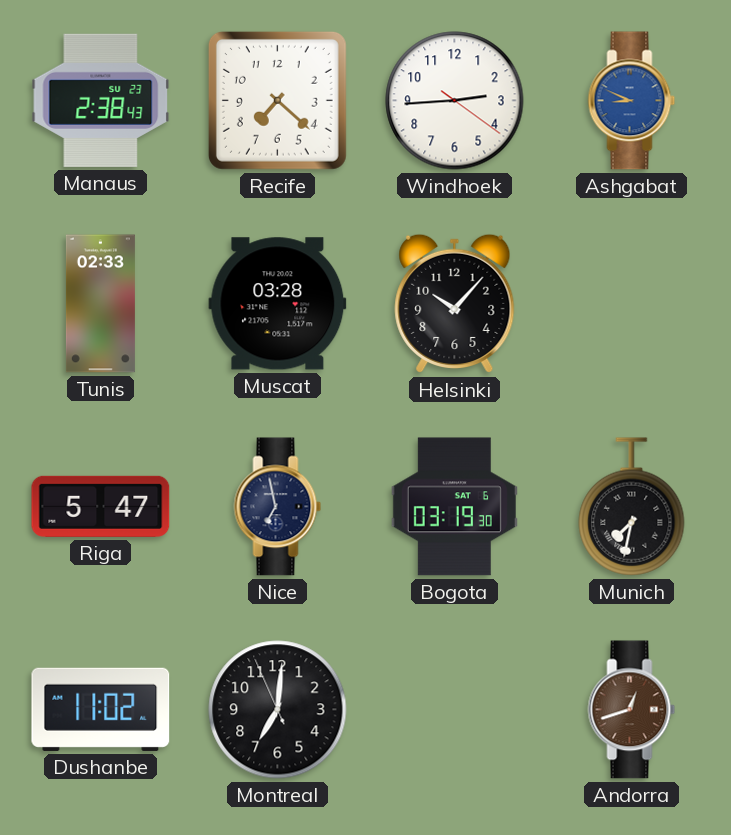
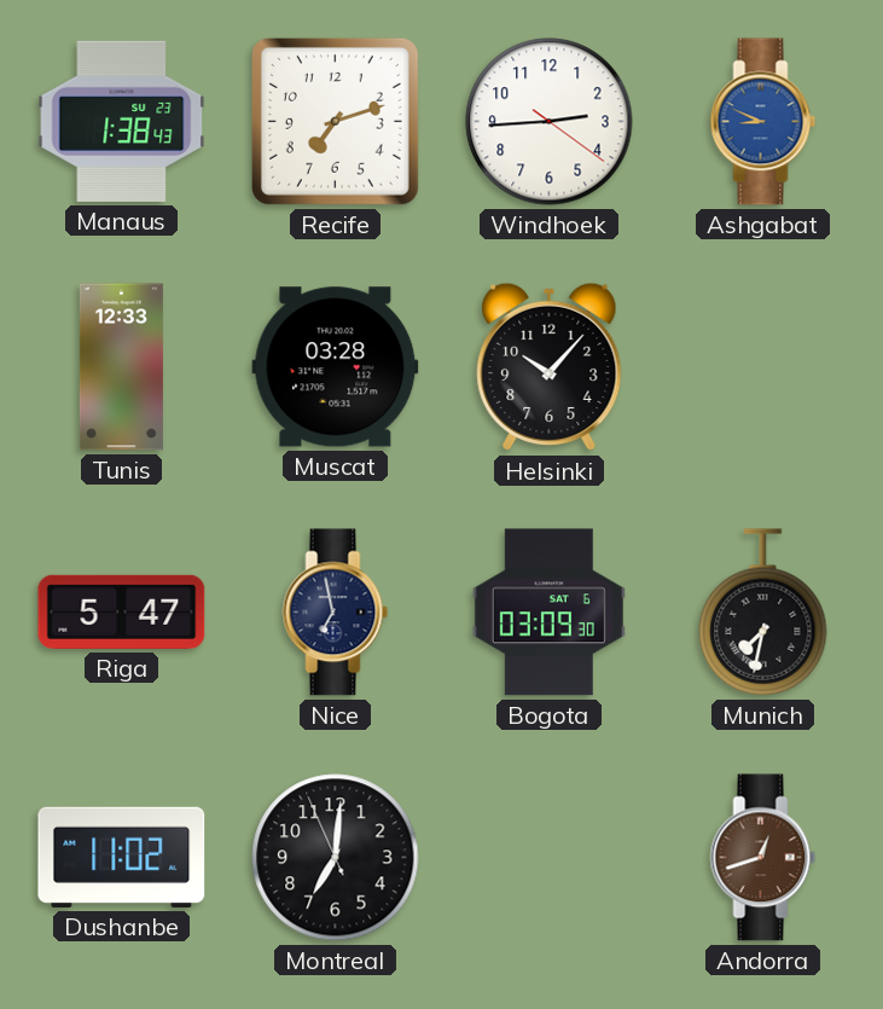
Manaus: 2:38 -> 1:38 (122, 121)
Recife: 7:22 -> 7:12 (335, 121)
Tunis: 02:33 -> 12:33 (121, 367)
Bogota: 03:19 -> 03:09 (548, 613)
